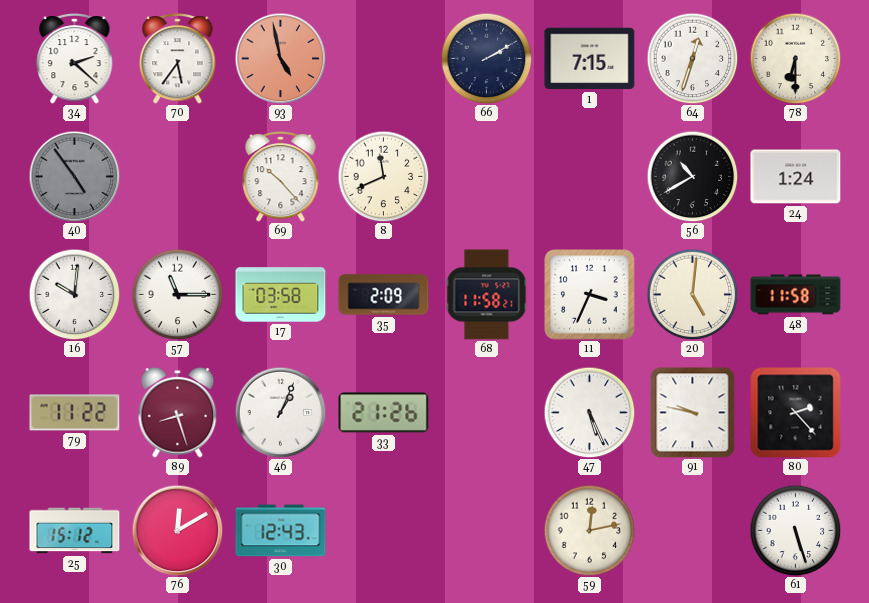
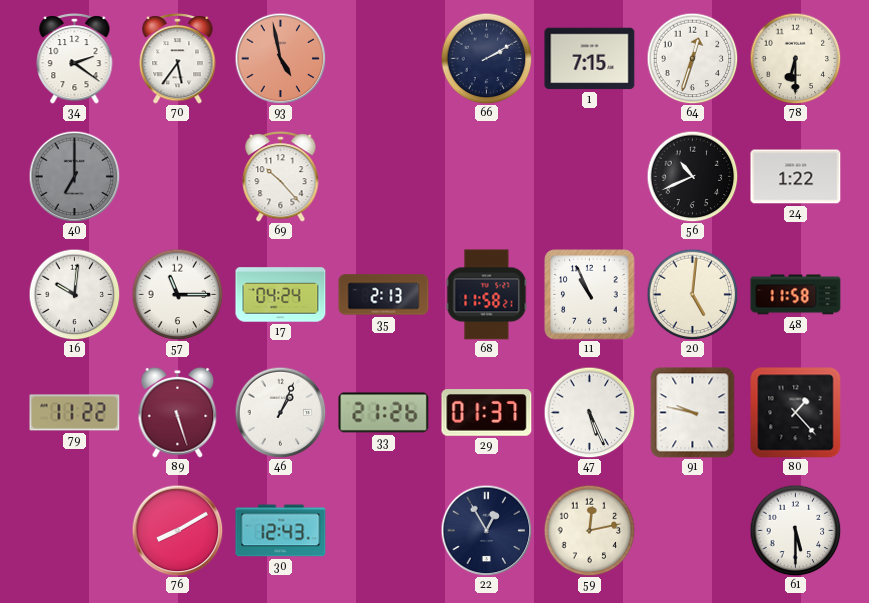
34: 2:22 -> 2:21 (75, 59)
40: 4:54 -> 7:00 (74, 176)
8: 11:41 -> none (383, 176)
56: 10:40 -> 10:41 (692, 176)
24: 1:24 -> 1:22 (796, 177)
17: 03:58 -> 04:24 (281, 295)
35: 2:09 -> 2:13 (384, 295)
11: 3:34 -> 10:56 (590, 295)
89: 8:27 -> 5:27 (178, 412)
29: none -> 01:37 (487, 413)
80: 2:23 -> 1:23 (796, 413)
25: 15:12 -> none (75, 531)
76: 12:10 -> 8:10 (177, 530)
22: none -> 12:55 (486, 530)
61: 5:27 -> 5:30 (795, 530)
